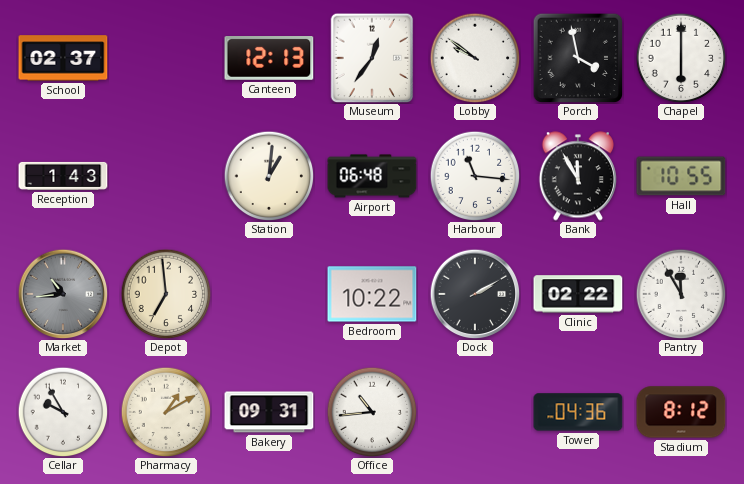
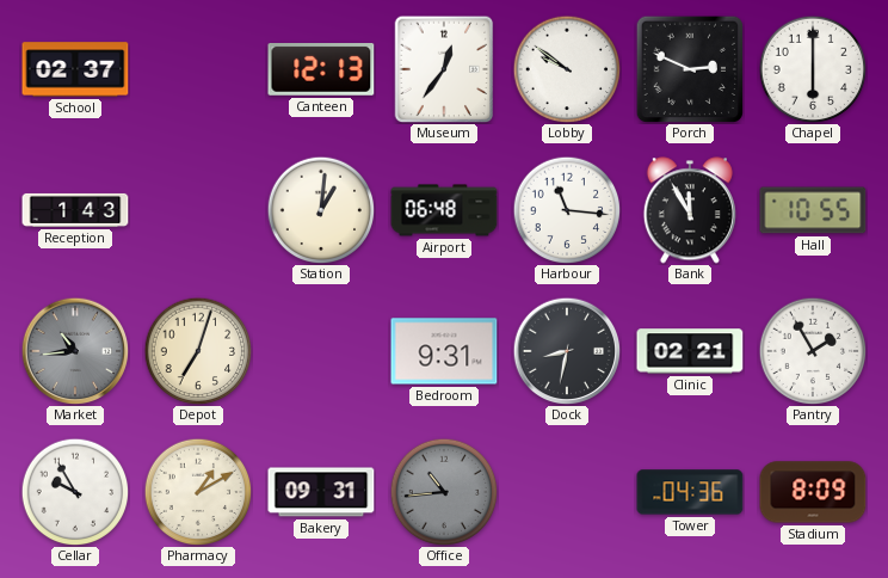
Porch: 3:58 -> 2:49 (689, 68)
Depot: 6:59 -> 7:03 (198, 351)
Bedroom: 10:22 -> 9:31 (444, 351)
Dock: 2:10 -> 8:32 (567, 351)
Clinic: 02:22 -> 02:21 (690, 351)
Pantry: 11:55 -> 1:55 (813, 351)
Office dial: white -> grey (444, 492)
Stadium: 8:12 -> 8:09 (813, 492)
